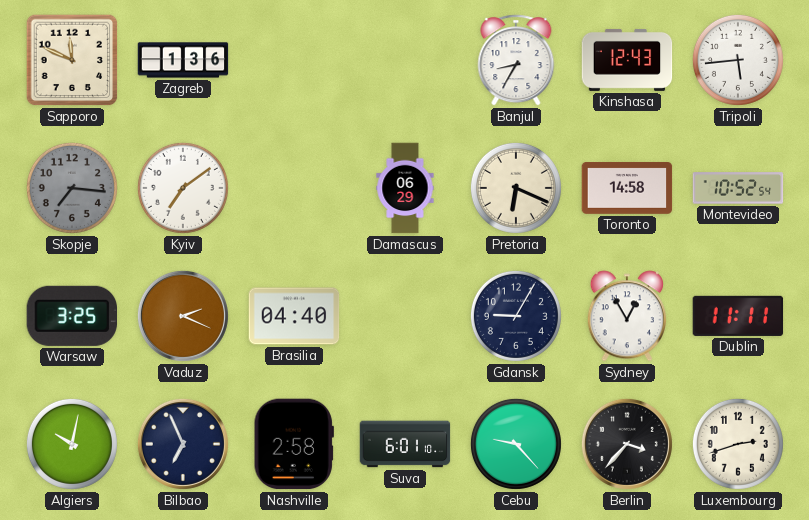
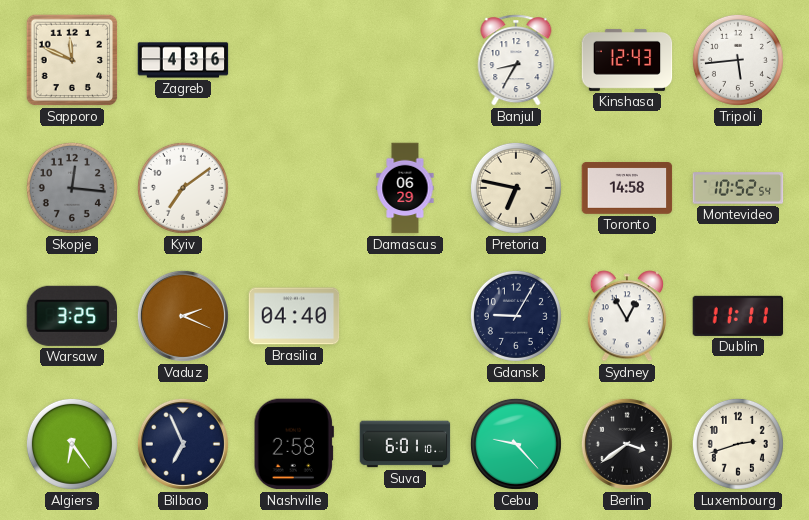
Zagreb: 1:36 -> 4:36 (183, 60)
Skopje: 7:16 -> 12:16 (72, 188)
Pretoria: 6:19 -> 6:47 (516, 188)
Algiers: 10:02 -> 6:24 (72, 444)
Berlin: 3:37 -> 3:39 (627, 444)
